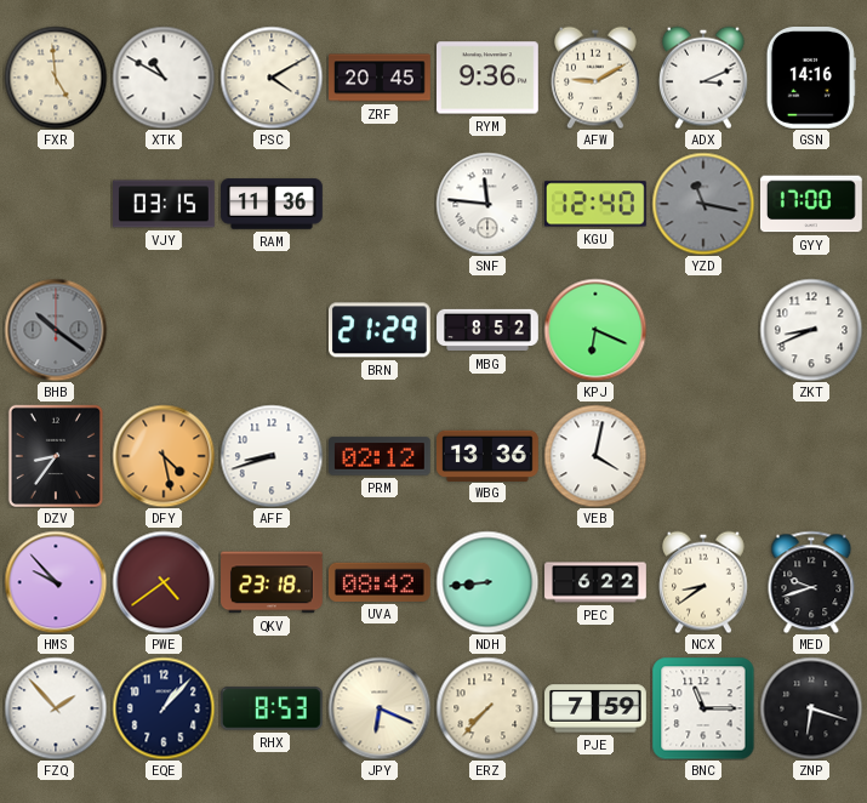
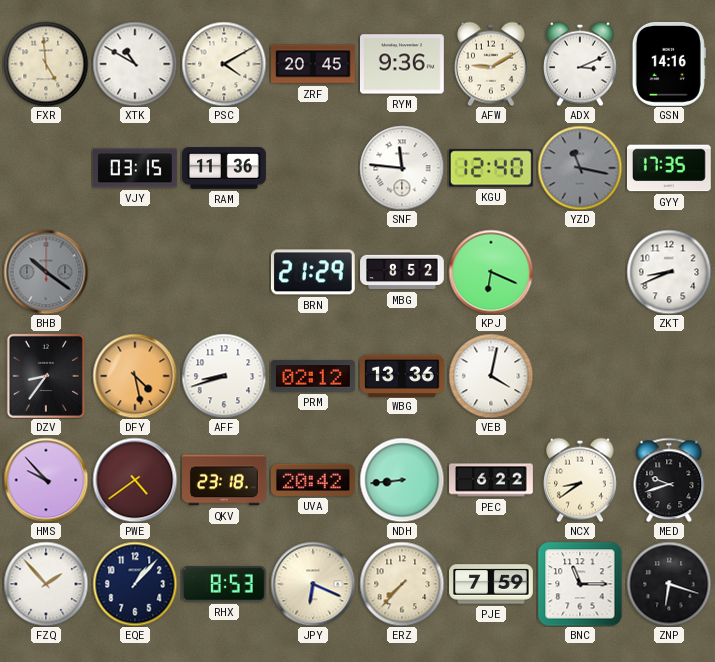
GYY: 17:00 -> 17:35 (670, 168)
UVA: 08:42 -> 20:42 (313, 480)
